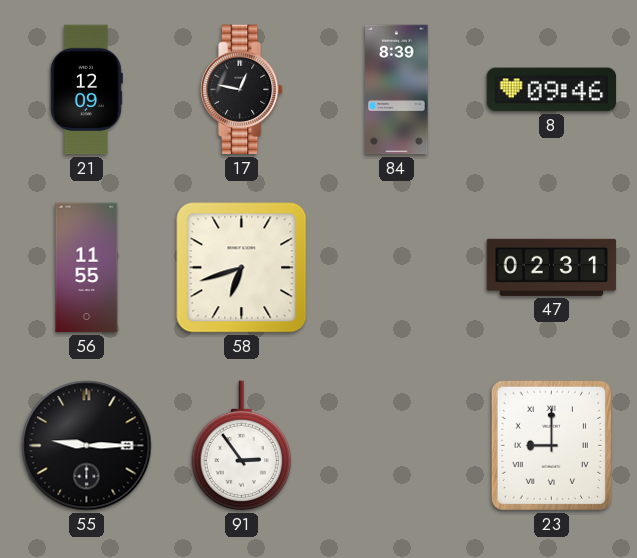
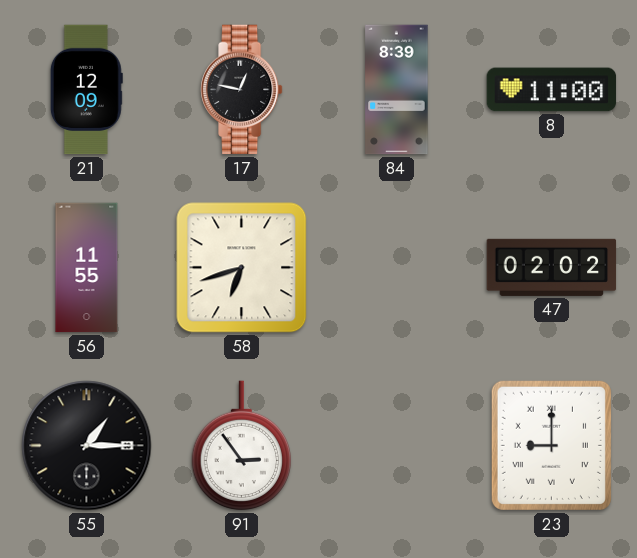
8: 09:46 -> 11:00 (552, 90)
47: 02:31 -> 02:02 (552, 267)
55: 9:15 -> 1:15 (87, 446)
